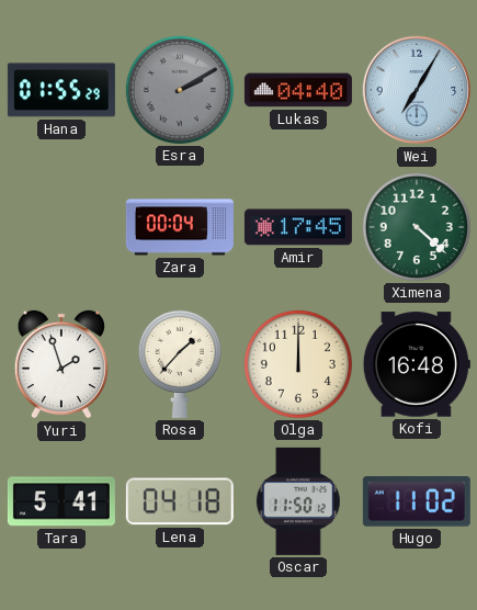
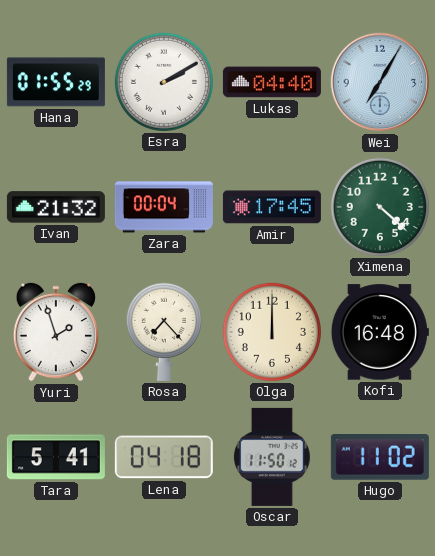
Esra dial: grey -> white (164, 82)
Ivan: none -> 21:32 (56, 207)
Rosa: 1:37 -> 7:23 (164, 332)
